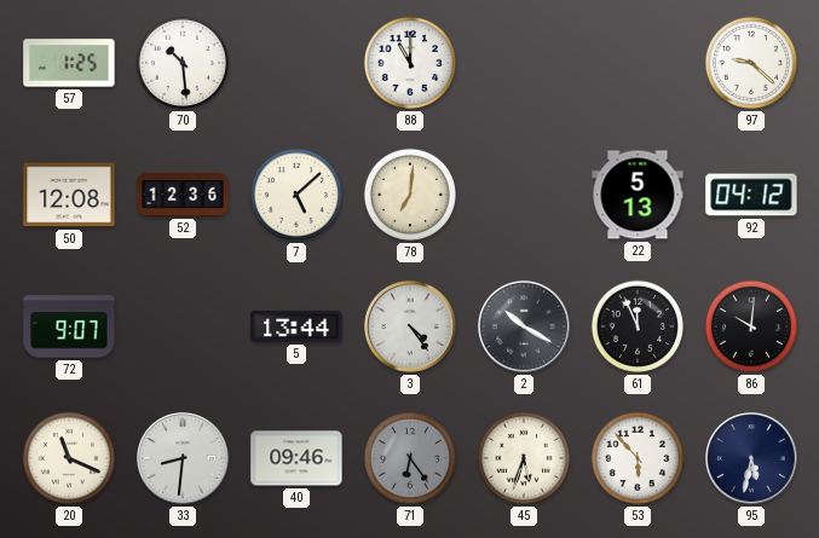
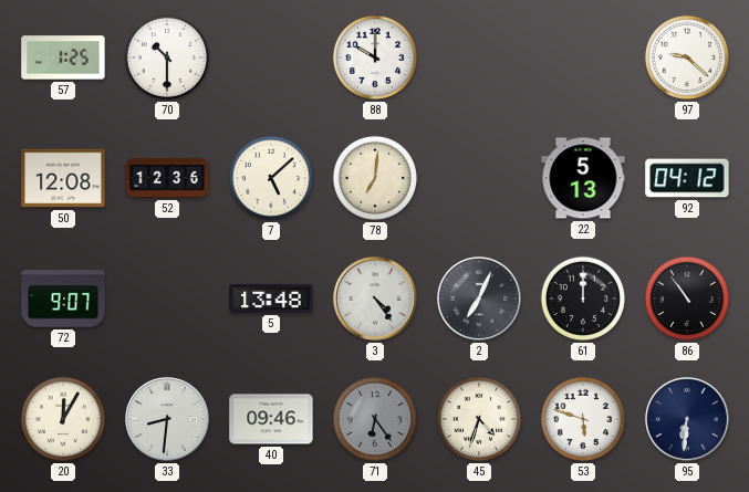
70: 10:29 -> 10:30 (167, 57)
88: 11:00 -> 10:00 (375, 57)
5: 13:44 -> 13:48 (271, 299)
2: 10:20 -> 7:04 (480, 300)
61: 11:56 -> 12:00 (583, 299)
86: 10:01 -> 10:54 (687, 299)
20: 11:19 -> 12:05 (63, 419)
45: 5:33 -> 4:33 (479, 419)
53: 5:53 -> 5:48 (583, 419)
95: 5:32 -> 6:31 (688, 420)
